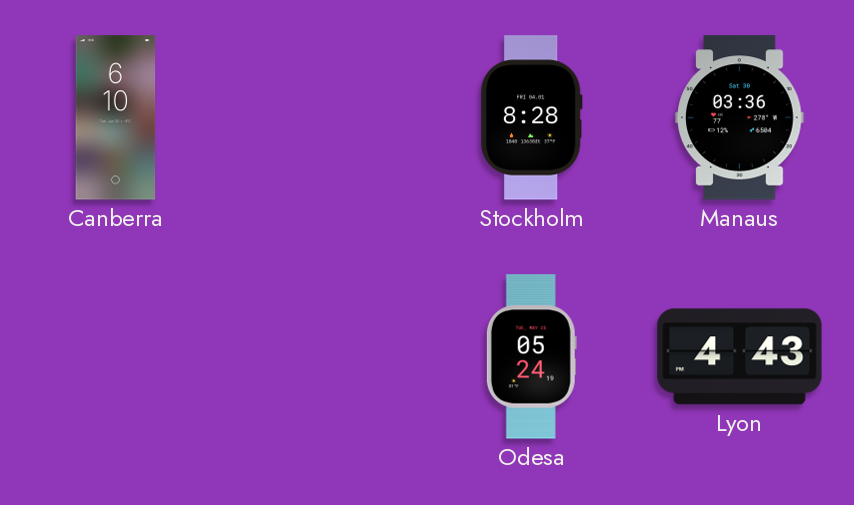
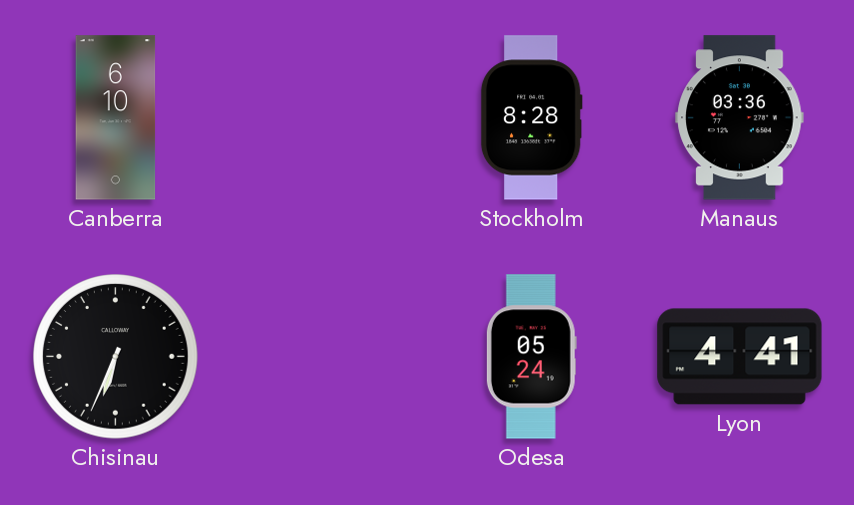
Chisinau: none -> 6:34 (116, 357)
Lyon: 4:43 -> 4:41 (740, 357)
